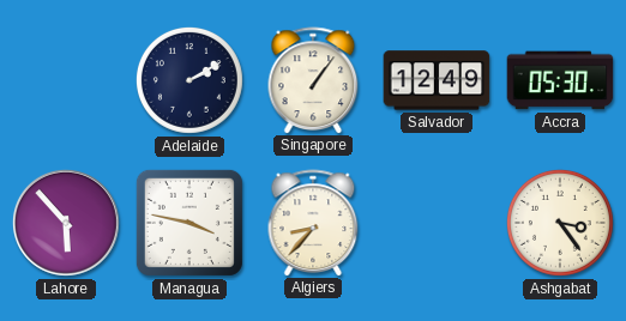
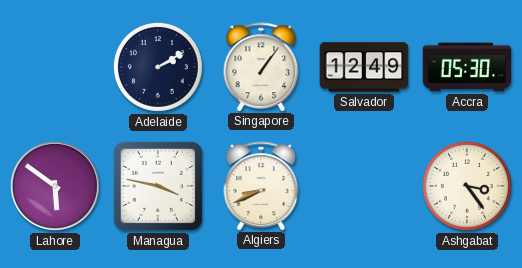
Lahore: 5:53 -> 5:51 (55, 186)
Algiers: 8:37 -> 8:41 (261, 186)
